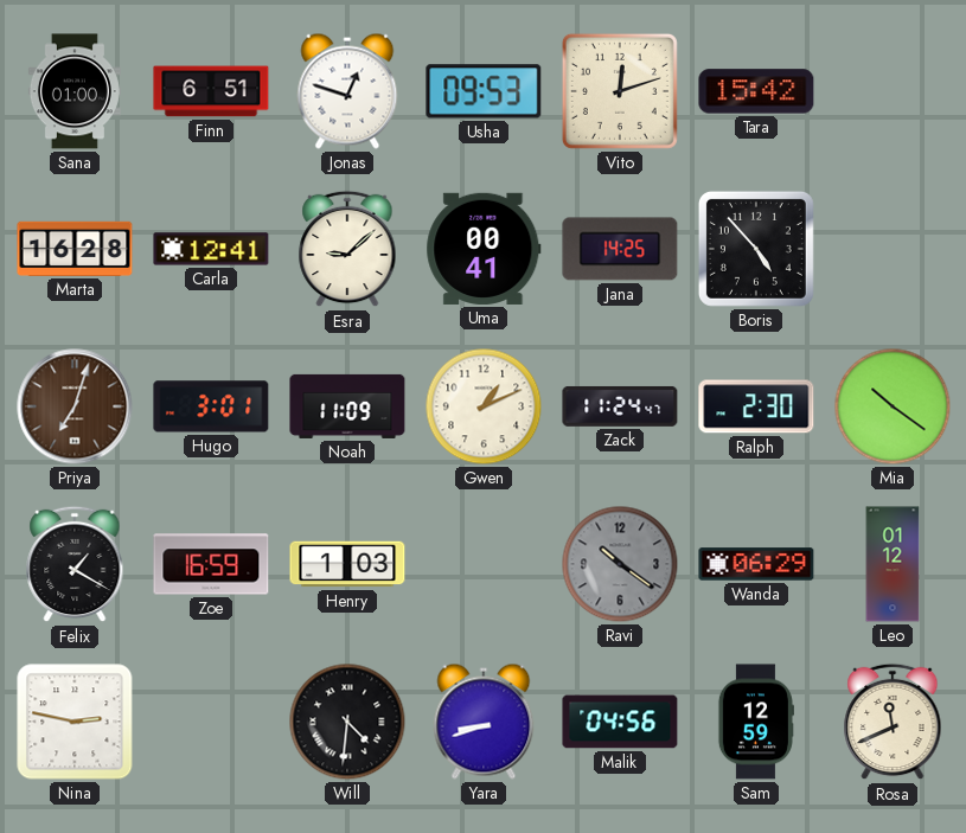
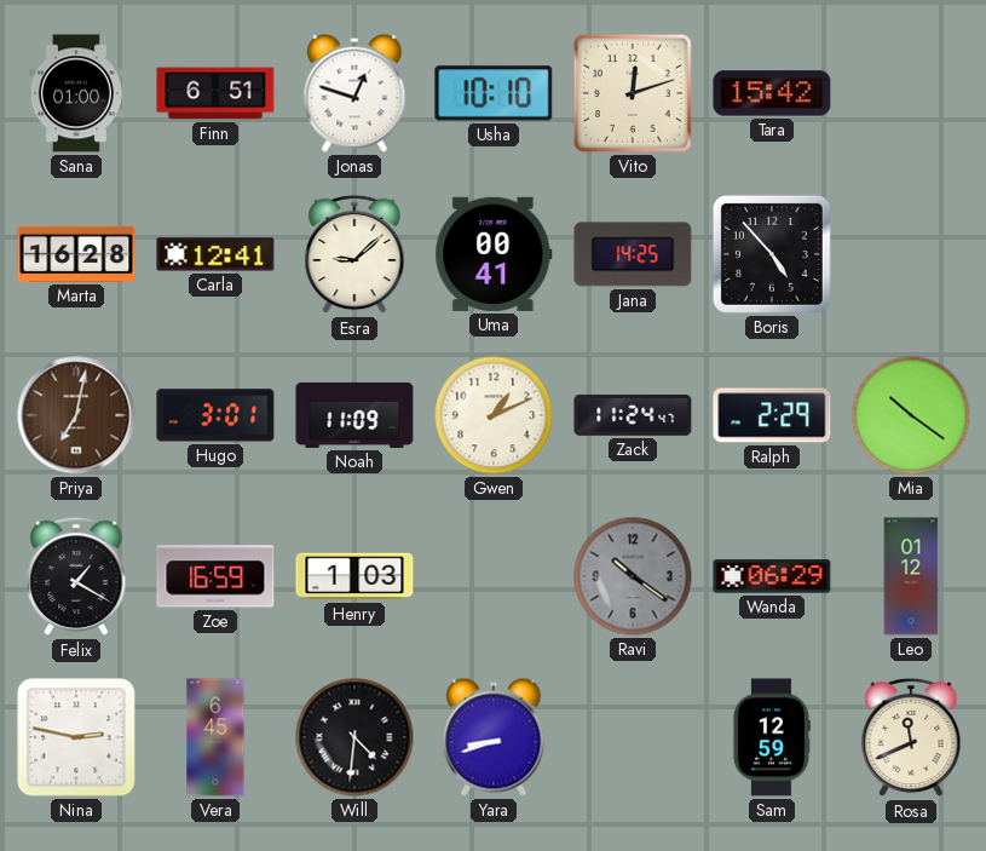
Usha: 09:53 -> 10:10 (494, 93)
Priya: 7:03 -> 7:02 (76, 415)
Ralph: 2:30 -> 2:29 (772, 415)
Vera: none -> 6:45 (215, 737)
Malik: 04:56 -> none (620, 722)
